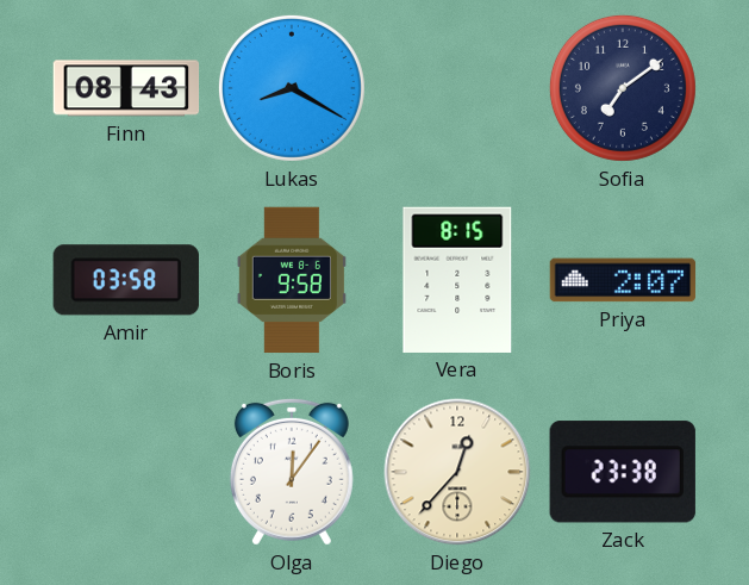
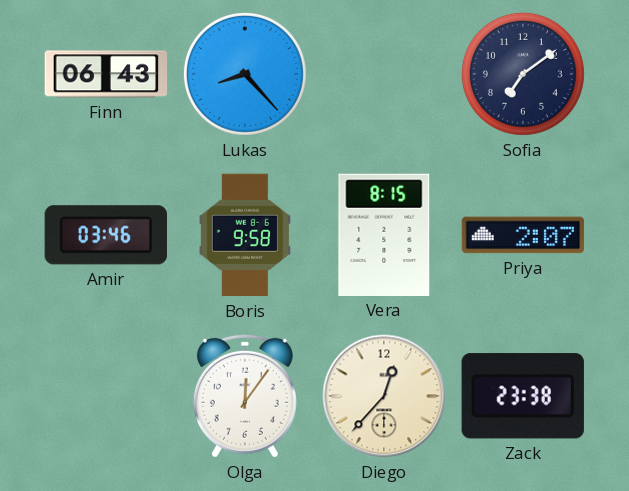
Finn: 08:43 -> 06:43 (106, 74)
Lukas: 8:20 -> 8:23 (245, 74)
Amir: 03:58 -> 03:46 (106, 235)
